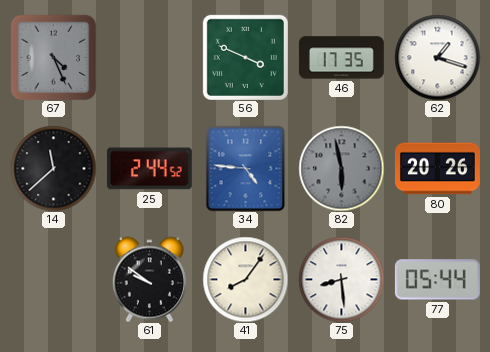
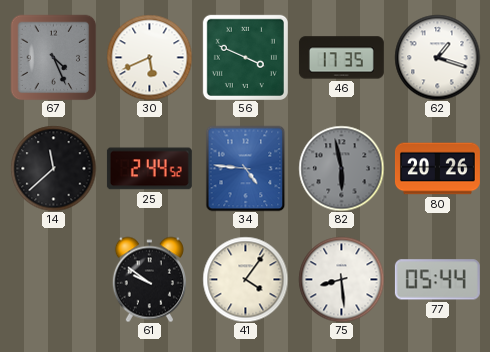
30: none -> 5:41 (149, 57)
41: 8:06 -> 4:06 (245, 279)
